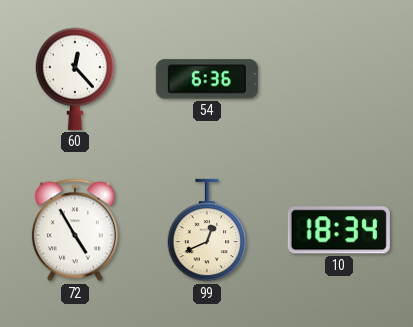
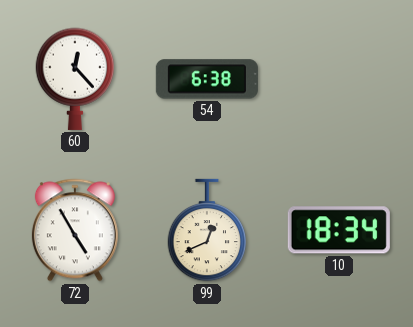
54: 6:36 -> 6:38 (207, 79)
